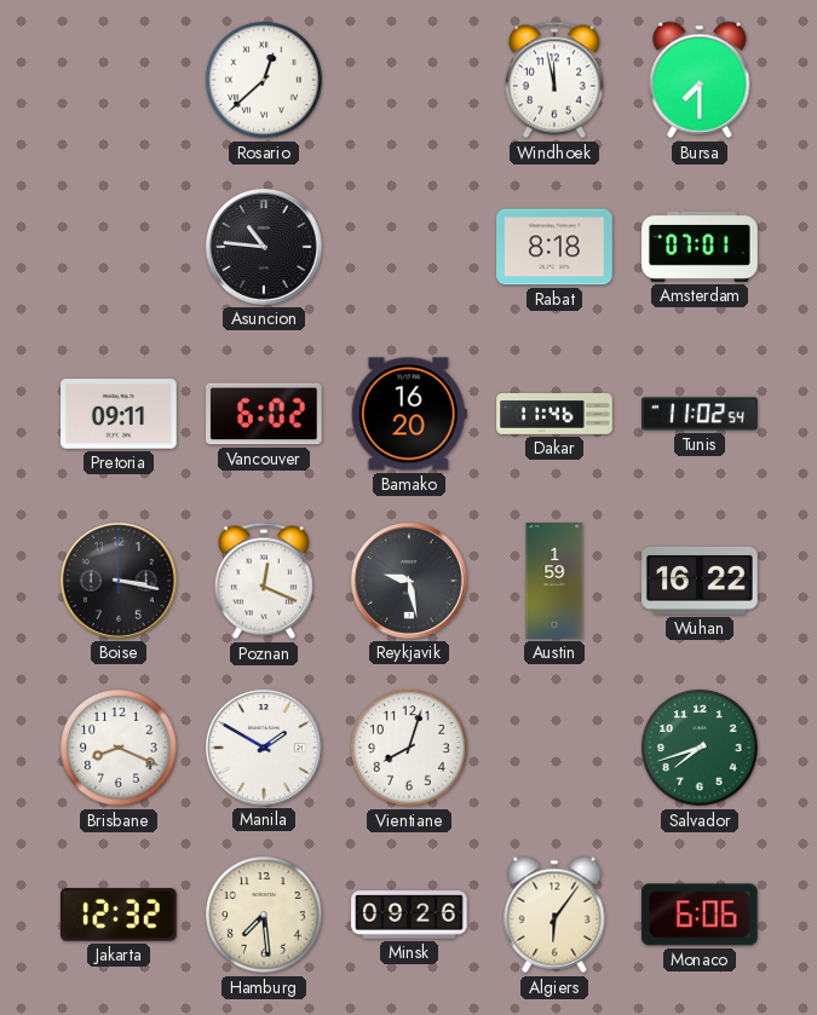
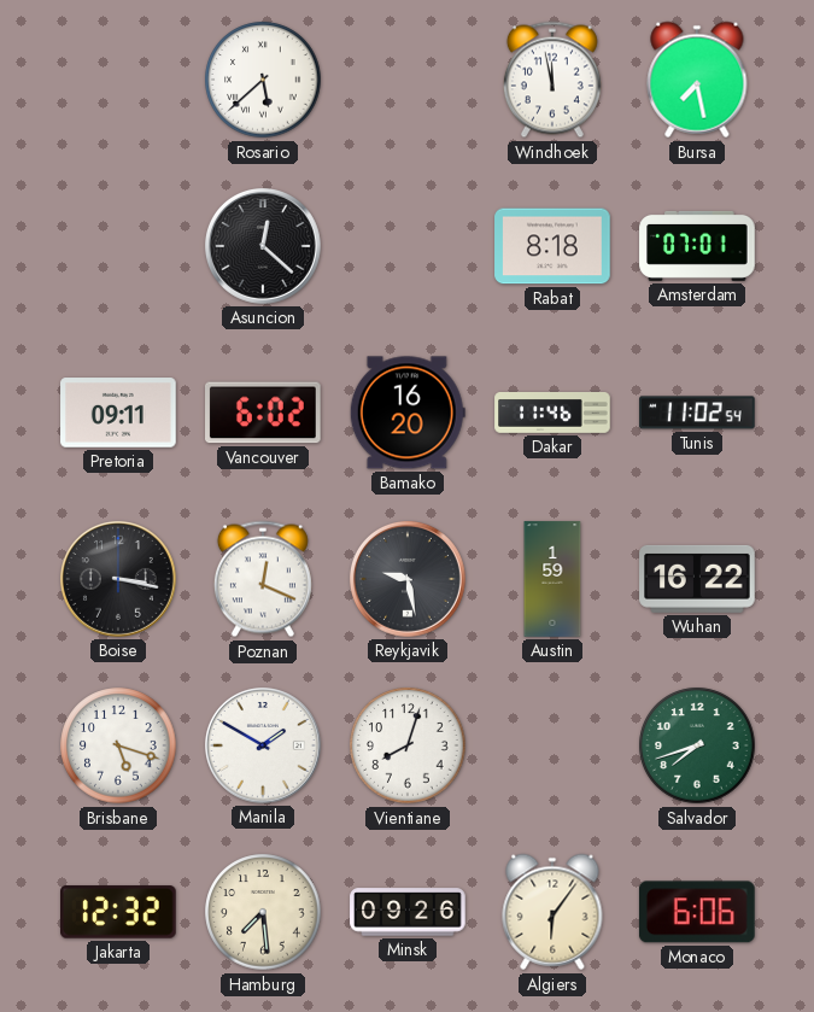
Rosario: 12:38 -> 5:38 (263, 80)
Bursa: 7:30 -> 7:28 (697, 80)
Asuncion: 10:46 -> 12:22 (263, 246)
Brisbane: 8:19 -> 5:18 (118, 745)
